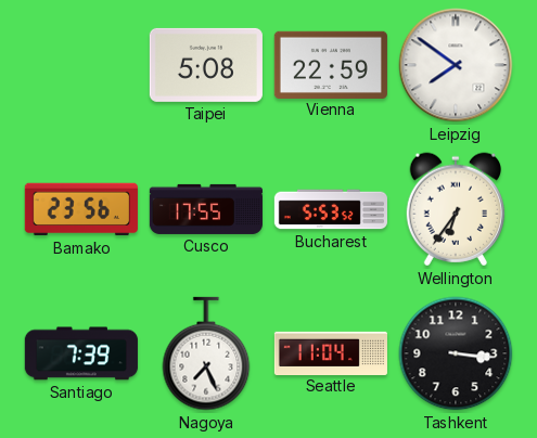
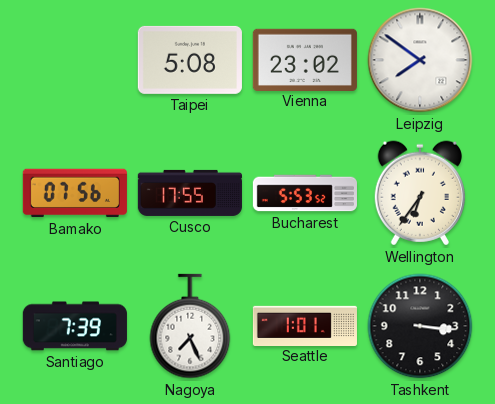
Vienna: 22:59 -> 23:02 (305, 59)
Bamako: 23:56 -> 07:56 (75, 193)
Seattle: 11:04 -> 1:01 (305, 325)
